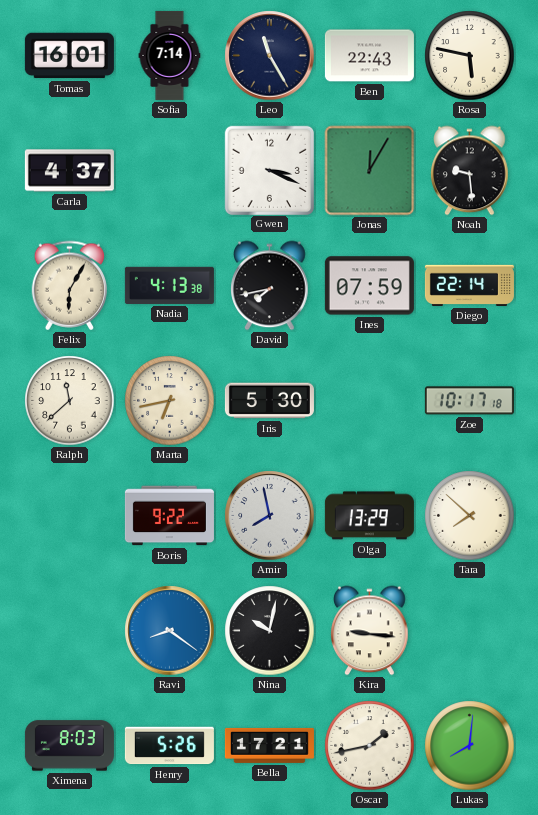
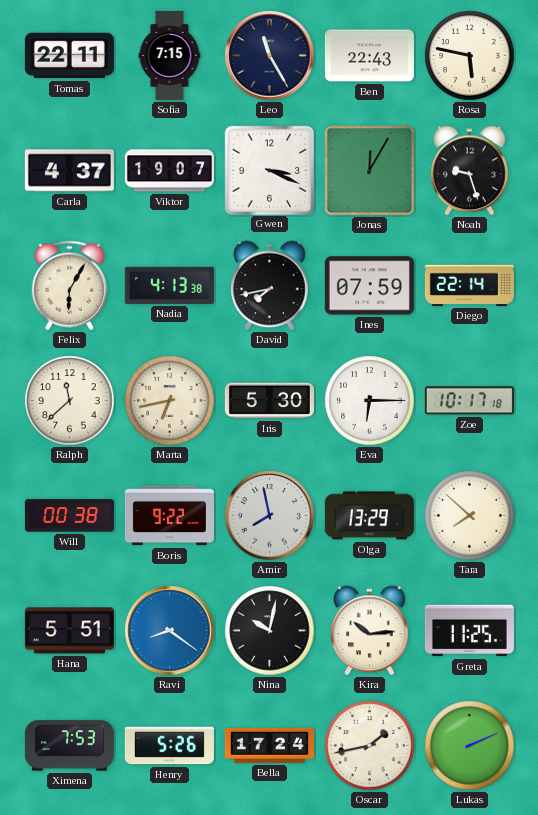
Tomas: 16:01 -> 22:11 (69, 56)
Sofia: 7:14 -> 7:15 (170, 55)
Viktor: none -> 19:07 (169, 171)
Noah: 9:29 -> 9:27 (470, 171)
Eva: none -> 6:15 (370, 401)
Will: none -> 00:38 (69, 516)
Hana: none -> 5:51 (69, 631)
Kira: 9:16 -> 10:14 (370, 631)
Greta: none -> 11:25 (469, 631)
Ximena: 8:03 -> 7:53 (69, 746)
Bella: 17:21 -> 17:24 (269, 745)
Lukas: 8:01 -> 2:11 (470, 746)
